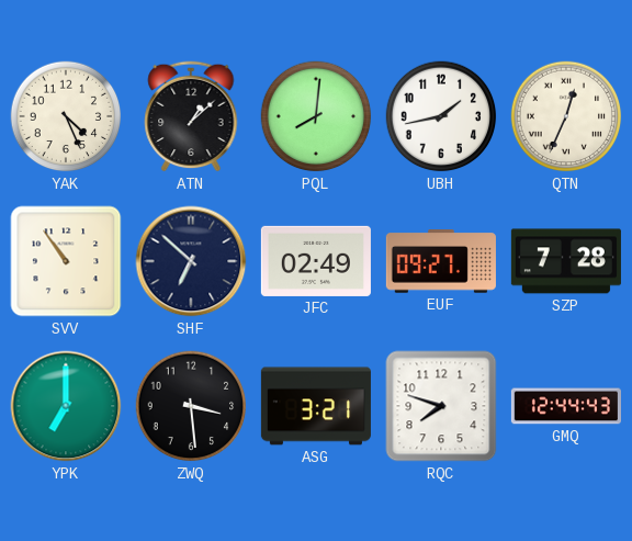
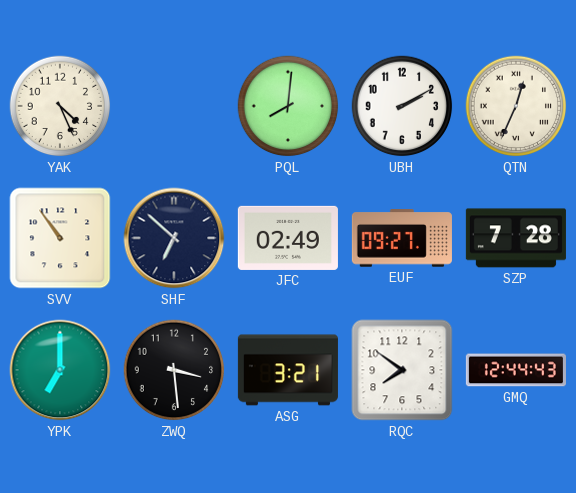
ATN: 1:08 -> none (191, 116)
UBH: 1:43 -> 2:10 (402, 106)
RQC: 7:48 -> 7:51 (402, 370)
